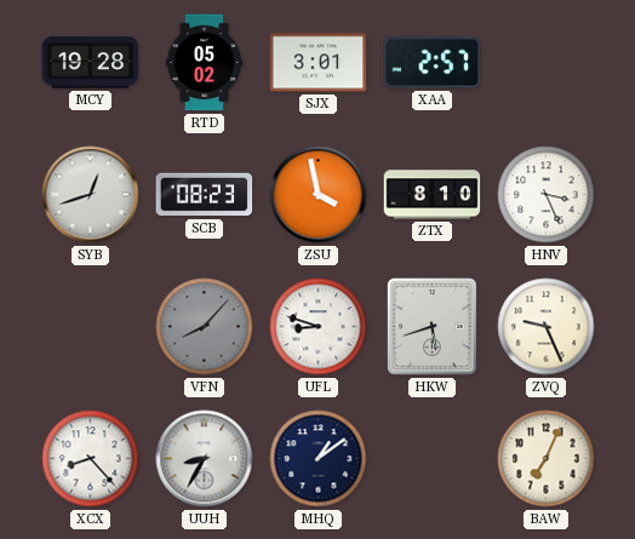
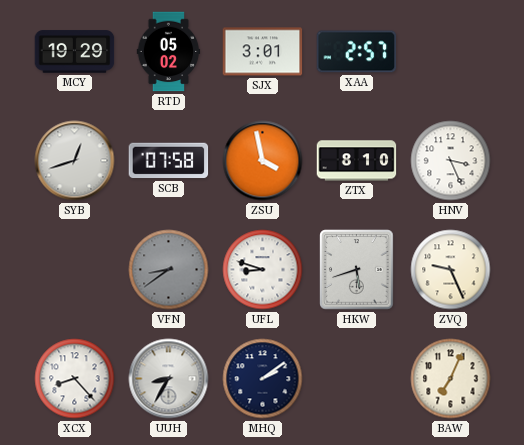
MCY: 19:28 -> 19:29 (75, 52)
SCB: 08:23 -> 07:58 (169, 161)
VFN: 8:07 -> 8:39 (169, 270)
MHQ: 1:09 -> 2:09 (263, 379)
